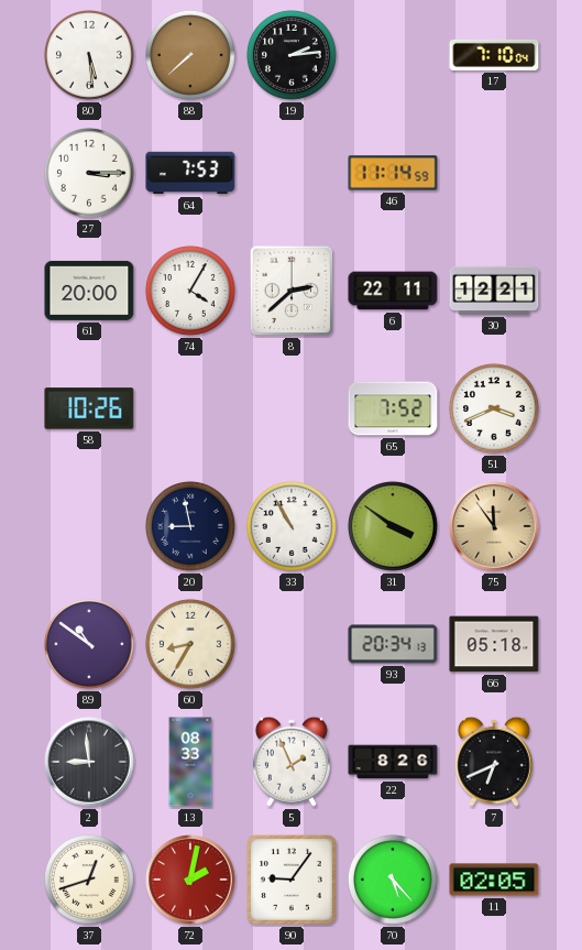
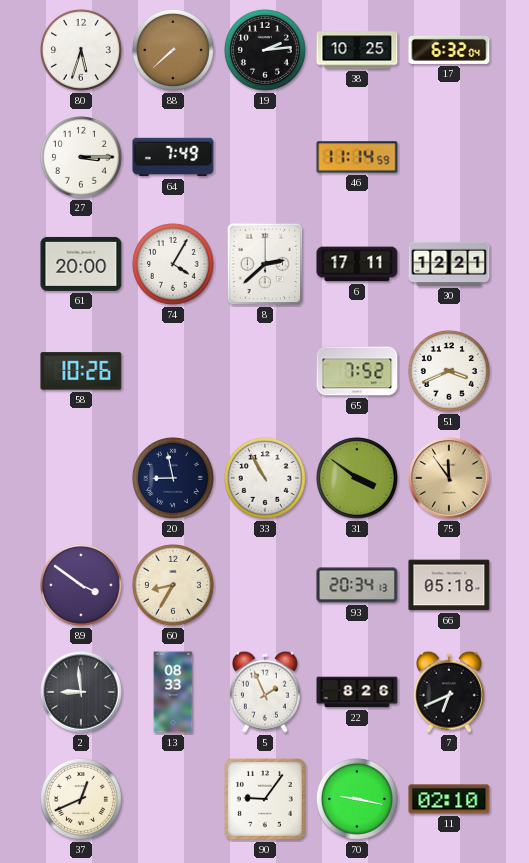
80: 5:29 -> 5:33 (81, 50)
38: none -> 10:25 (357, 50)
17: 7:10 -> 6:32 (449, 50)
64: 7:53 -> 7:49 (173, 157)
6: 22:11 -> 17:11 (357, 264)
89: 10:51 -> 3:51 (81, 585)
37: 12:42 -> 12:41 (81, 799)
72: 2:02 -> none (190, 880)
70: 5:23 -> 9:17 (357, 799)
11: 02:05 -> 02:10 (449, 799)
